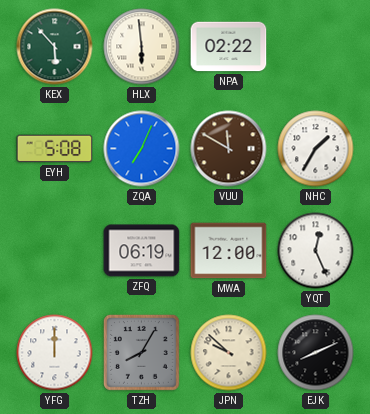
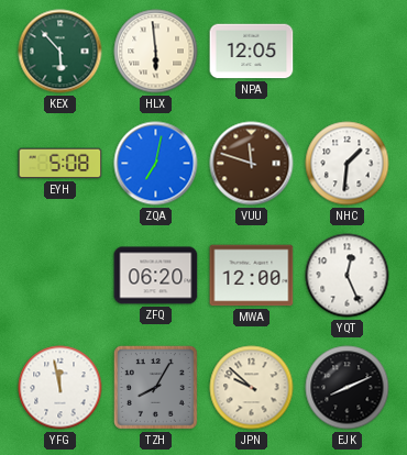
NPA: 02:22 -> 12:05 (252, 52)
ZQA: 7:04 -> 7:02 (156, 164)
VUU: 11:50 -> 11:48 (252, 164)
NHC: 1:35 -> 1:31 (348, 164)
ZFQ: 06:19 -> 06:20 (156, 276)
YFG: 12:00 -> 11:58 (61, 388)
